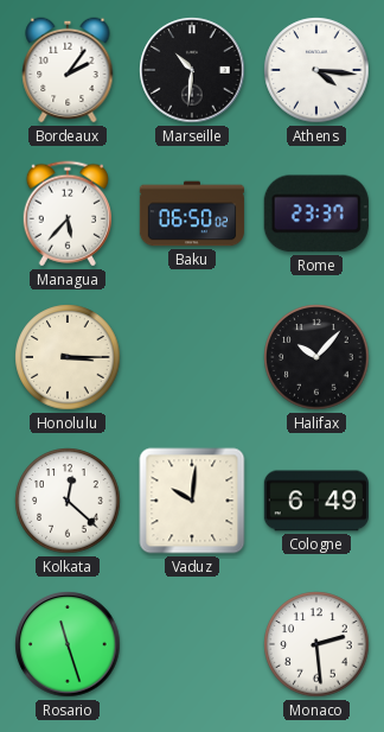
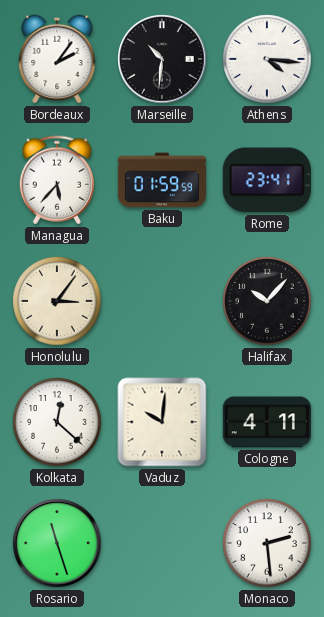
Baku: 06:50 -> 01:59 (161, 180)
Rome: 23:37 -> 23:41 (267, 180)
Honolulu: 3:15 -> 3:06 (57, 301)
Cologne: 6:49 -> 4:11 (267, 422)
